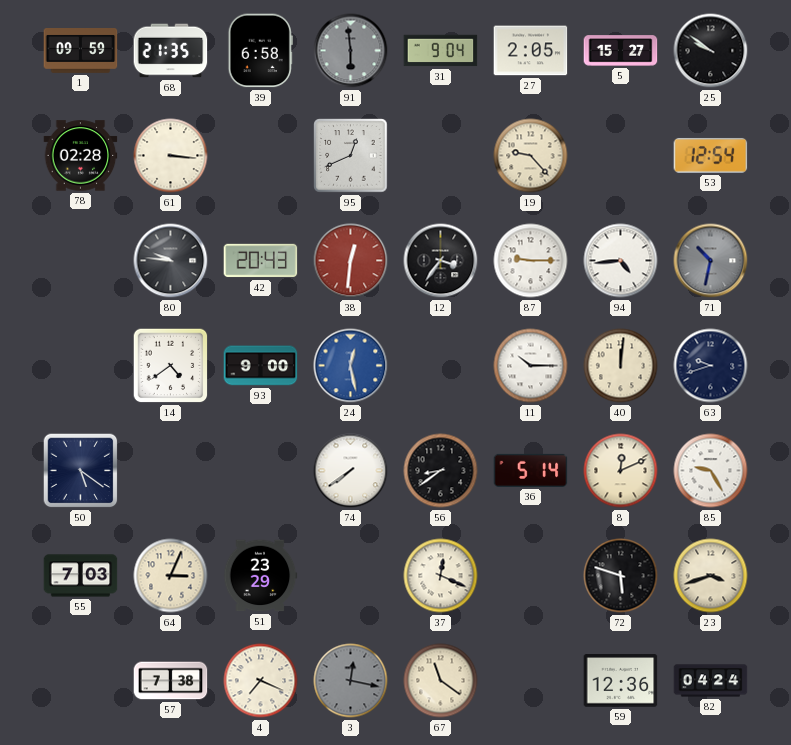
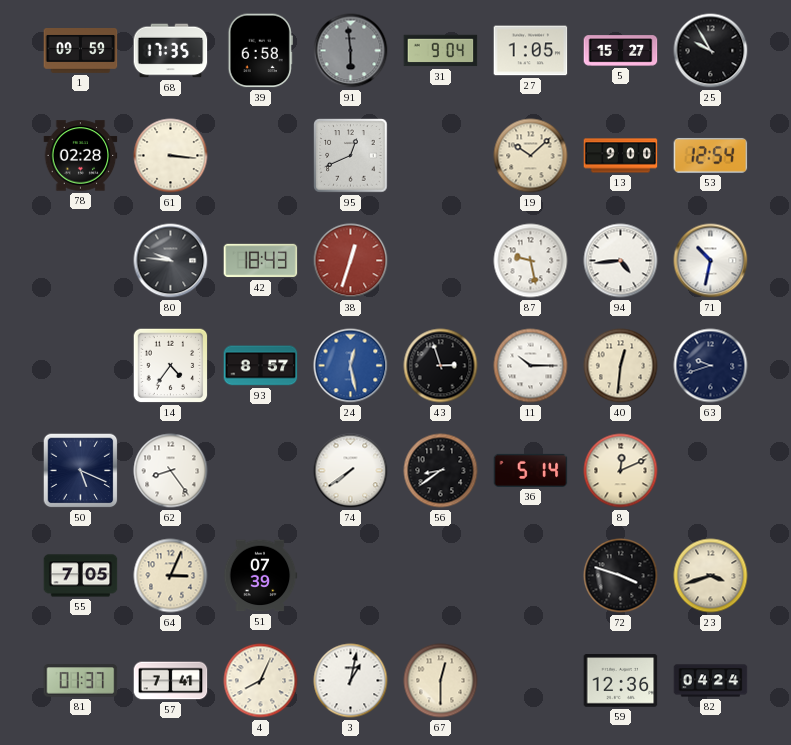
68: 21:35 -> 17:35 (171, 51)
27: 2:05 -> 1:05 (531, 51)
25: 9:51 -> 9:55 (711, 51)
19: 9:23 -> 10:08 (531, 156)
13: none -> 9:00 (621, 156)
42: 20:43 -> 18:43 (261, 261)
38: 12:31 -> 12:33 (351, 261)
12: 3:36 -> none (441, 261)
87: 9:15 -> 9:28 (531, 261)
71 dial: grey -> white (711, 261)
14: 4:39 -> 4:36 (171, 366)
93: 9:00 -> 8:57 (261, 366)
43: none -> 2:57 (441, 366)
40: 12:01 -> 12:31 (621, 366)
50: 5:21 -> 5:19 (81, 471)
62: none -> 8:24 (171, 471)
85: 9:25 -> none (711, 471)
55: 7:03 -> 7:05 (81, 576)
51: 23:29 -> 07:39 (260, 576)
37: 12:19 -> none (441, 576)
72: 5:48 -> 3:48 (621, 576)
81: none -> 01:37 (81, 681)
57: 7:38 -> 7:41 (171, 681)
4: 7:19 -> 8:04 (261, 681)
3: 12:17 -> 1:02 (351, 681)
3 dial: grey -> white (351, 681)
67: 11:21 -> 12:30 (441, 681)
